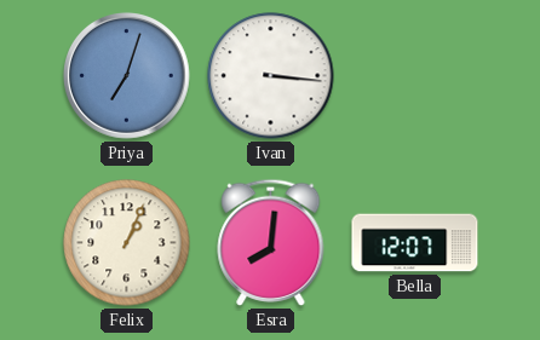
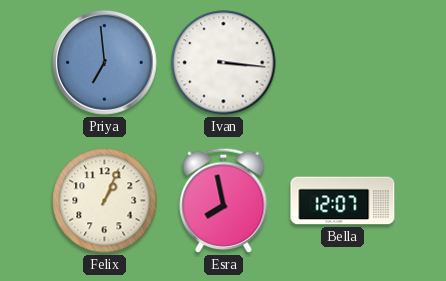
Priya: 7:03 -> 6:59 (105, 63)
Esra: 8:01 -> 7:58 (224, 200)
